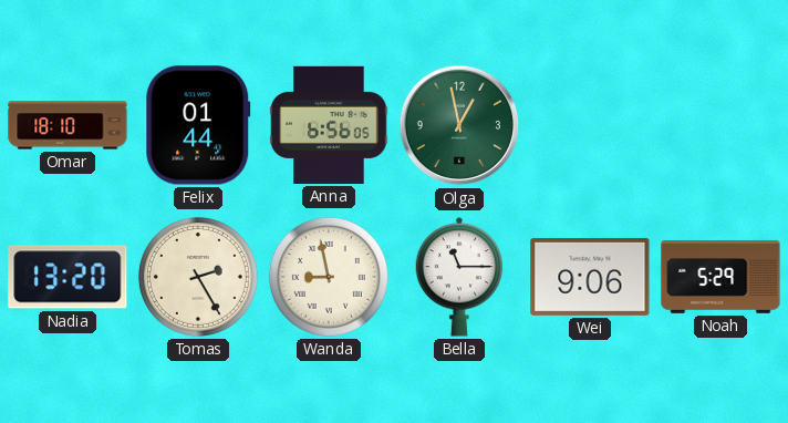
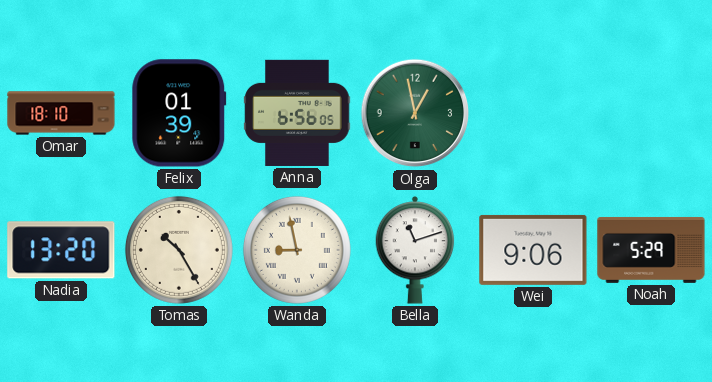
Felix: 01:44 -> 01:39 (179, 113)
Tomas: 2:25 -> 10:25 (179, 250)
Bella: 11:15 -> 11:12 (415, 251)
